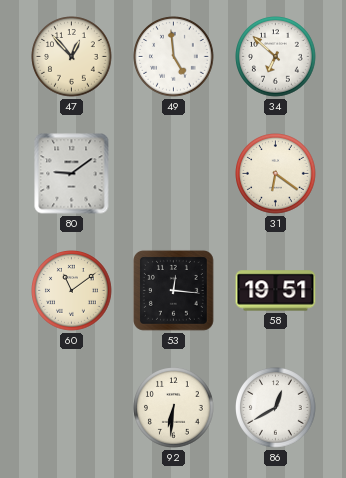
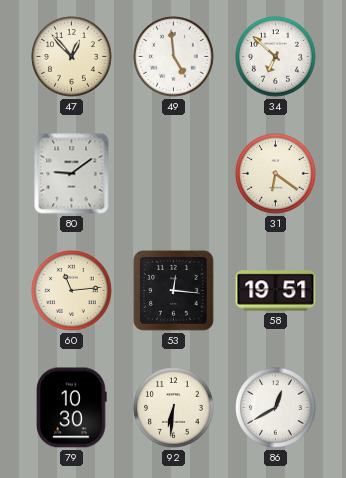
60: 11:09 -> 11:14 (72, 291)
79: none -> 10:30 (72, 408)
